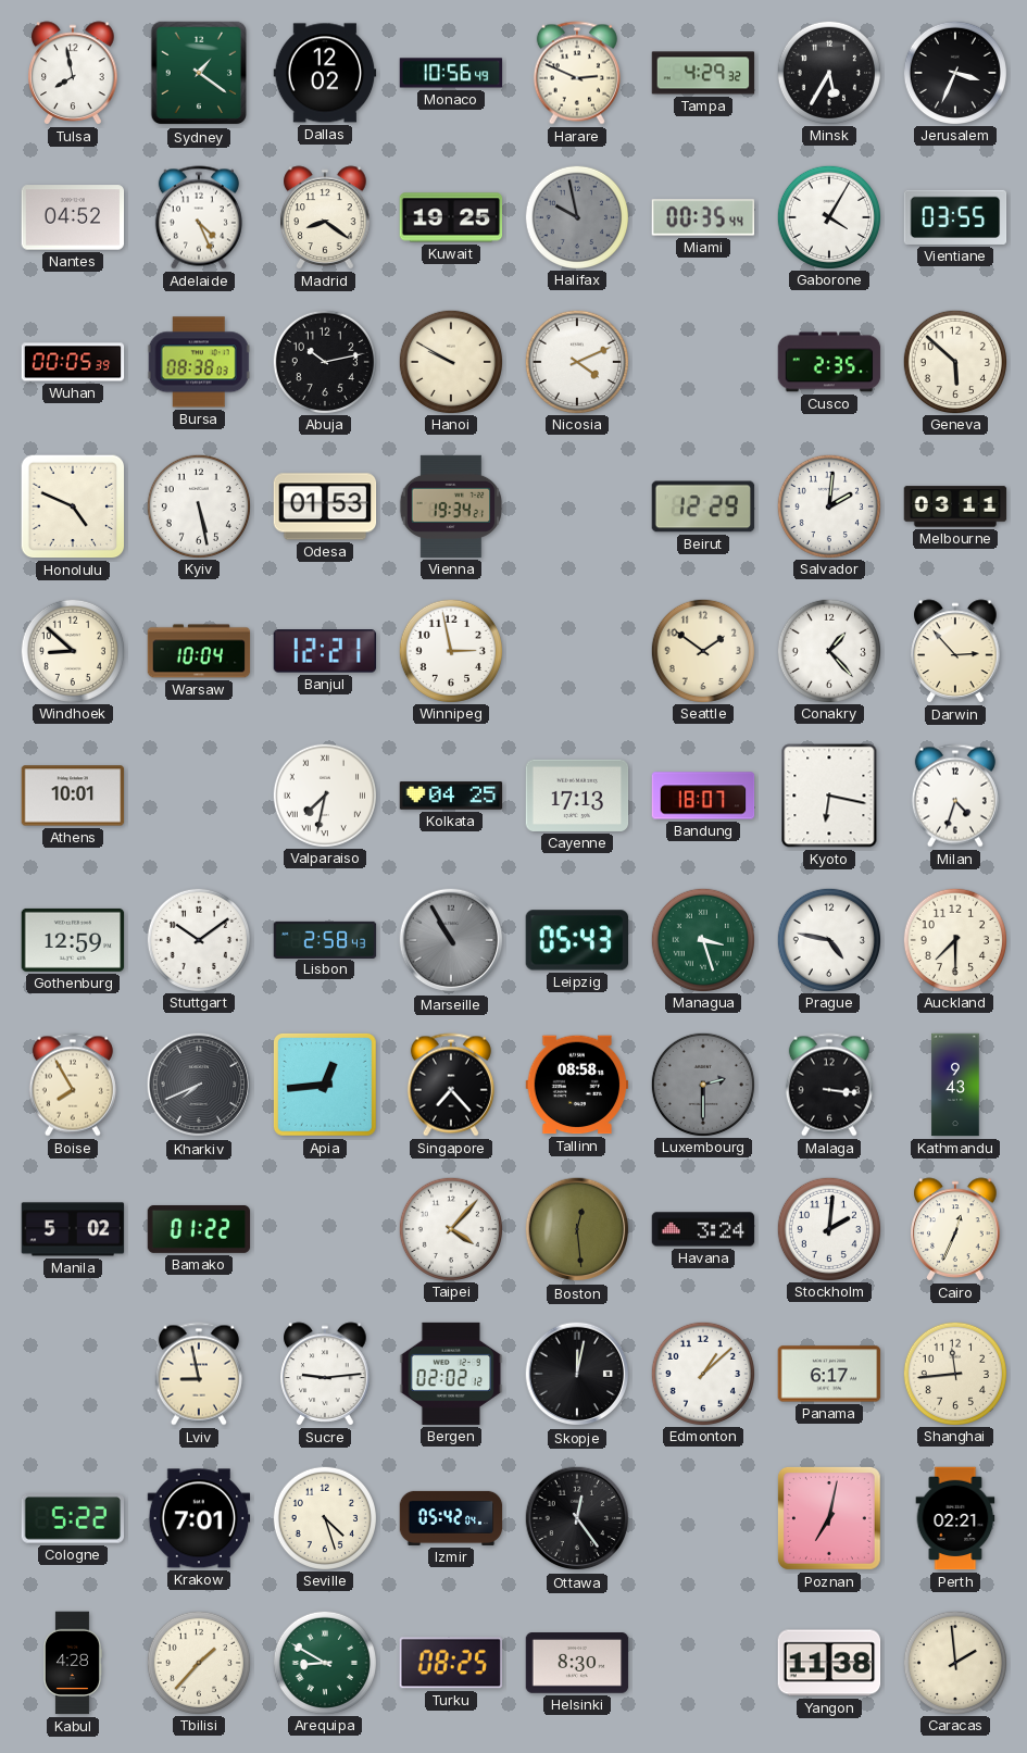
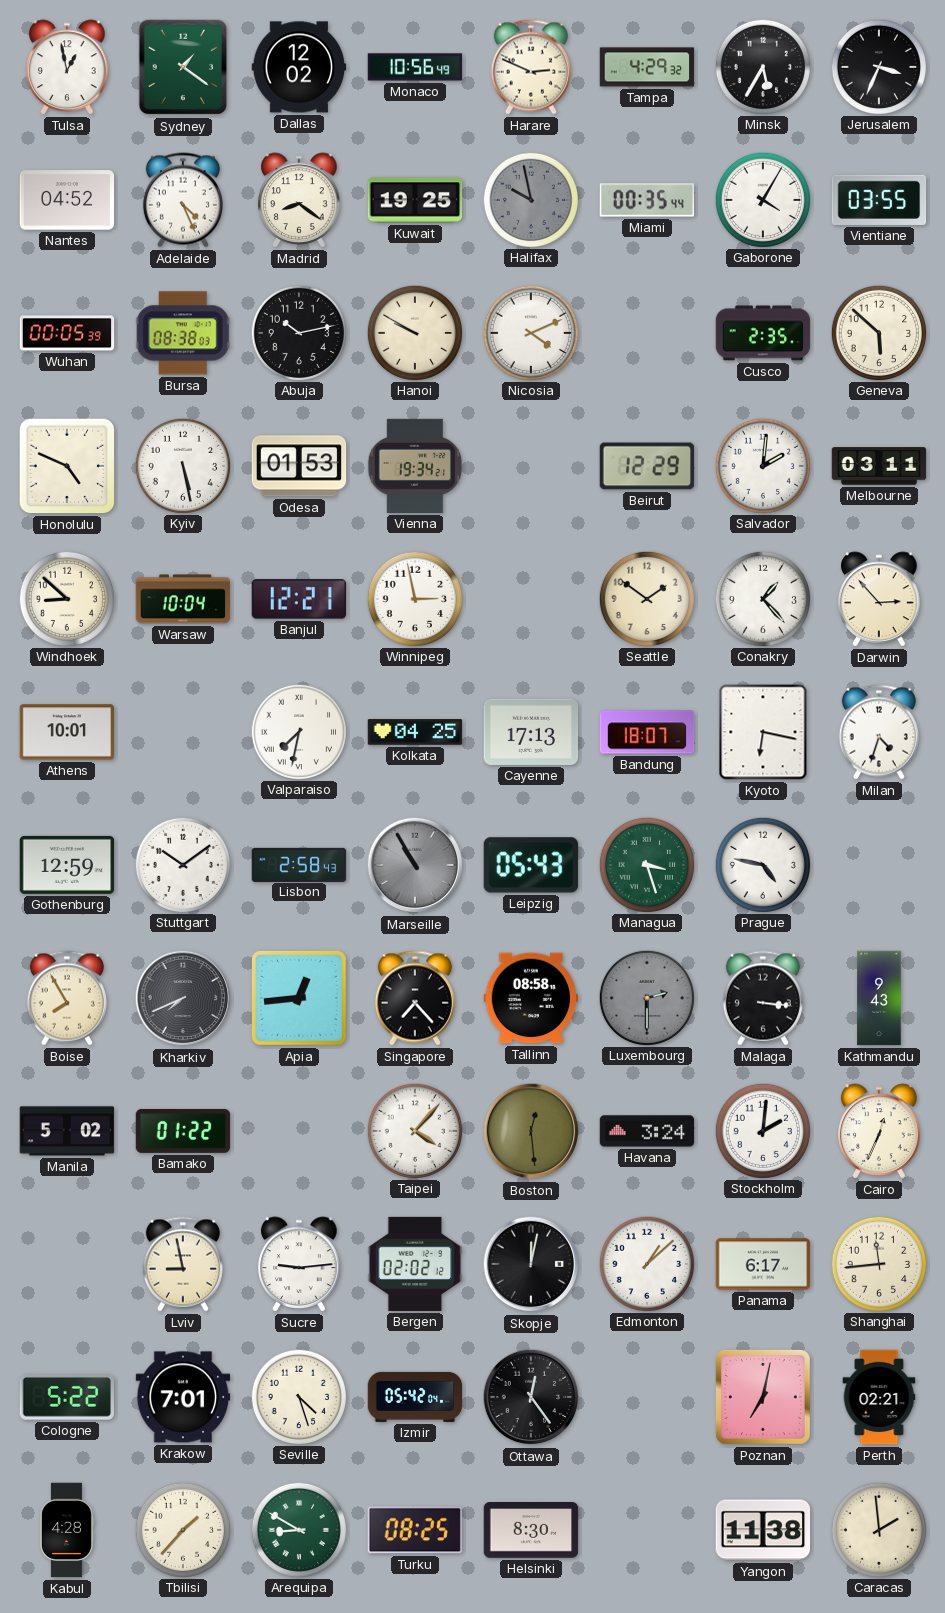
Tulsa: 7:58 -> 12:58 (67, 67)
Auckland: 7:30 -> none (954, 939)
